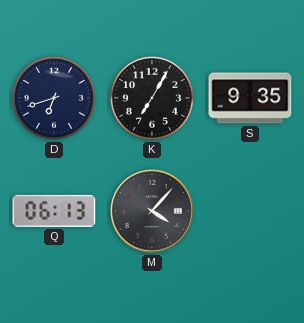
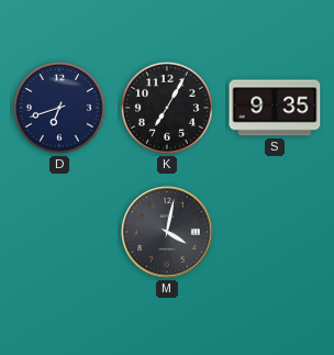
Q: 06:13 -> none (54, 211)
M: 4:07 -> 4:02 (167, 232)
